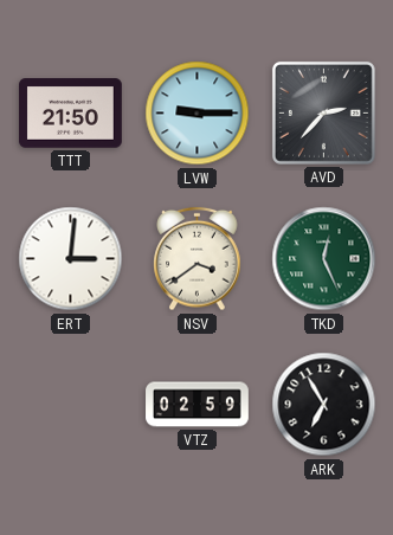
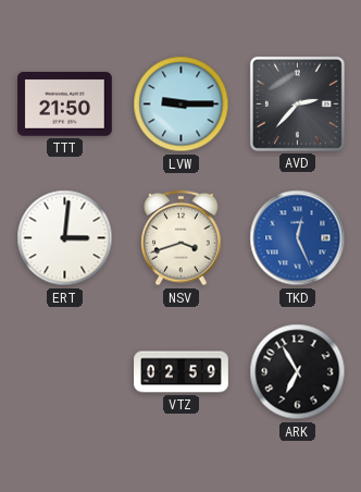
NSV: 3:39 -> 3:42 (182, 238)
TKD dial: green -> blue (298, 238)
